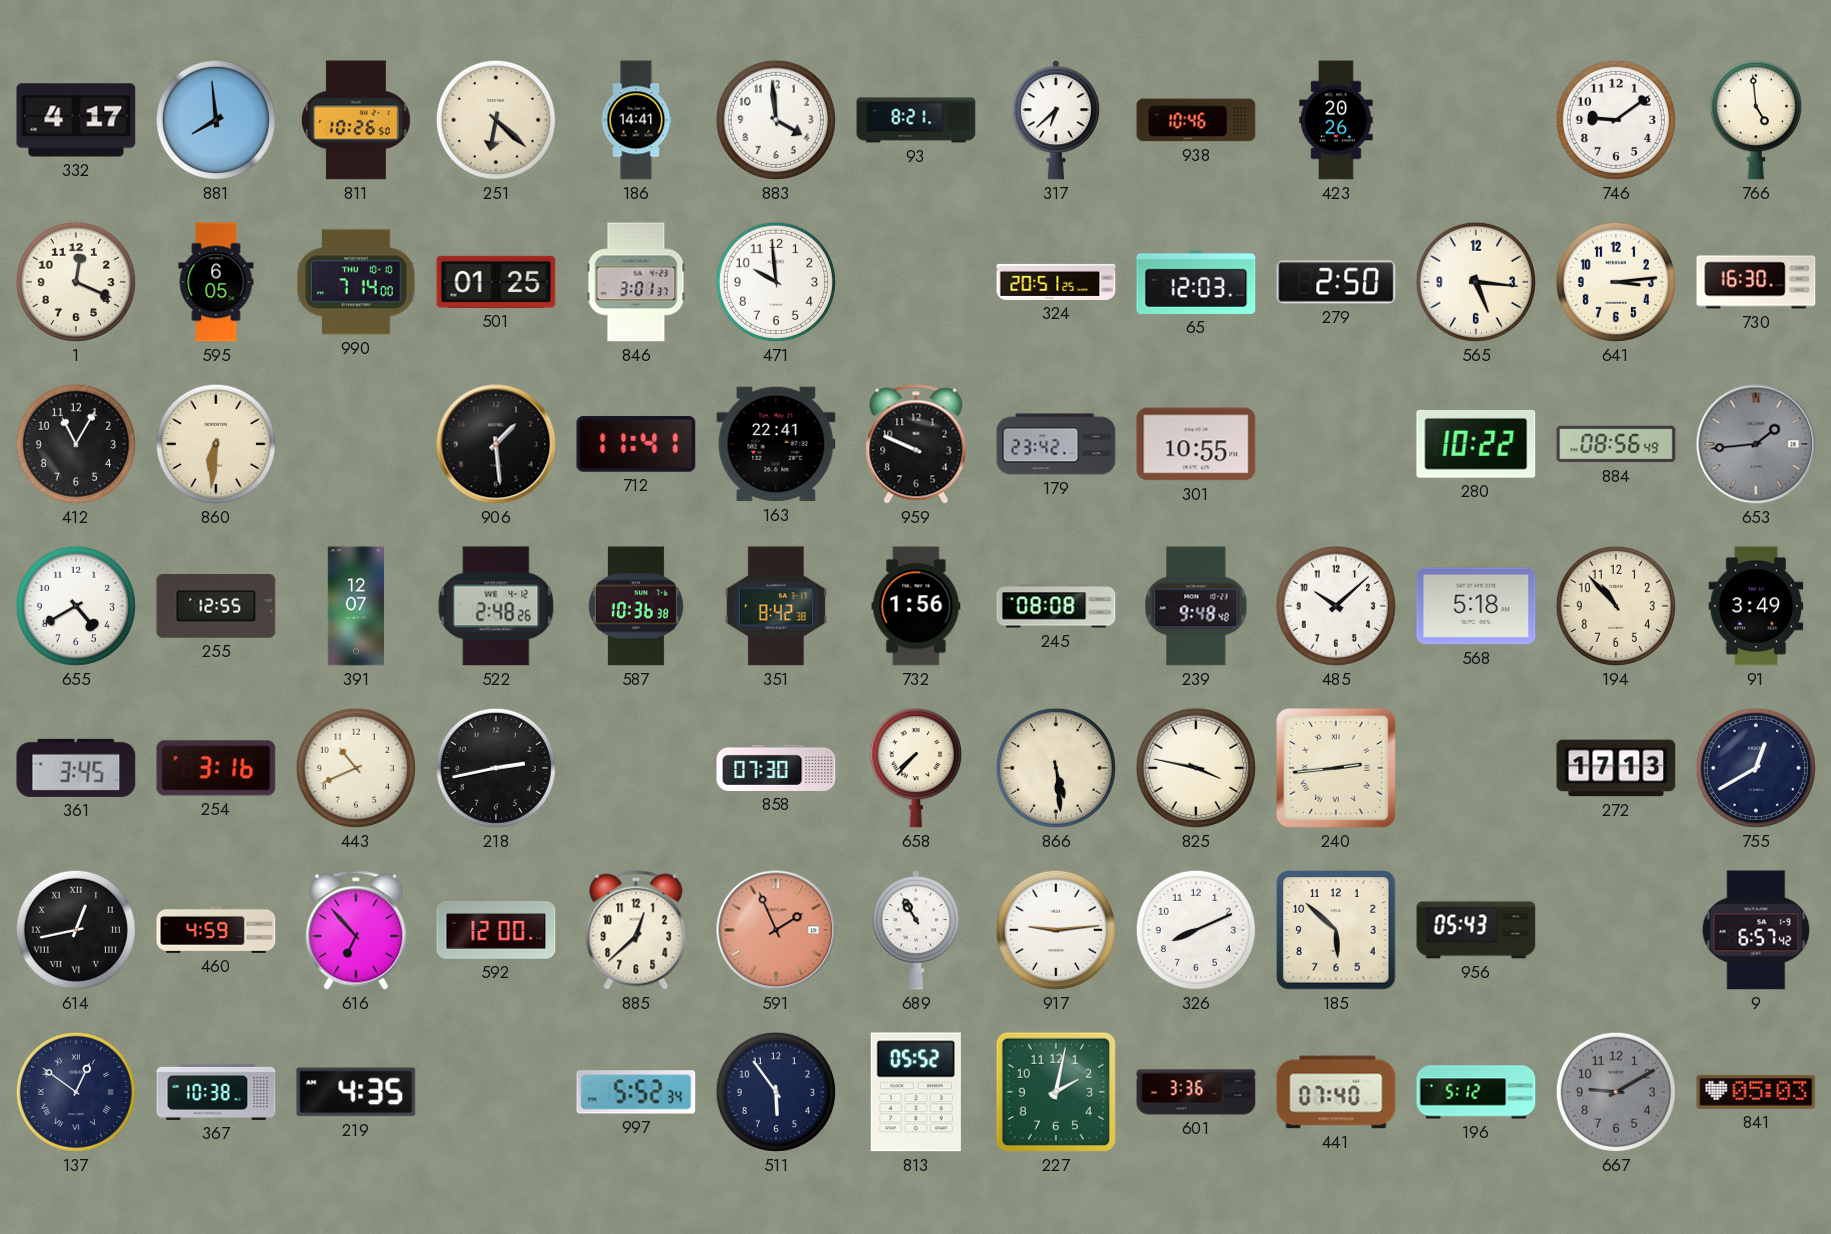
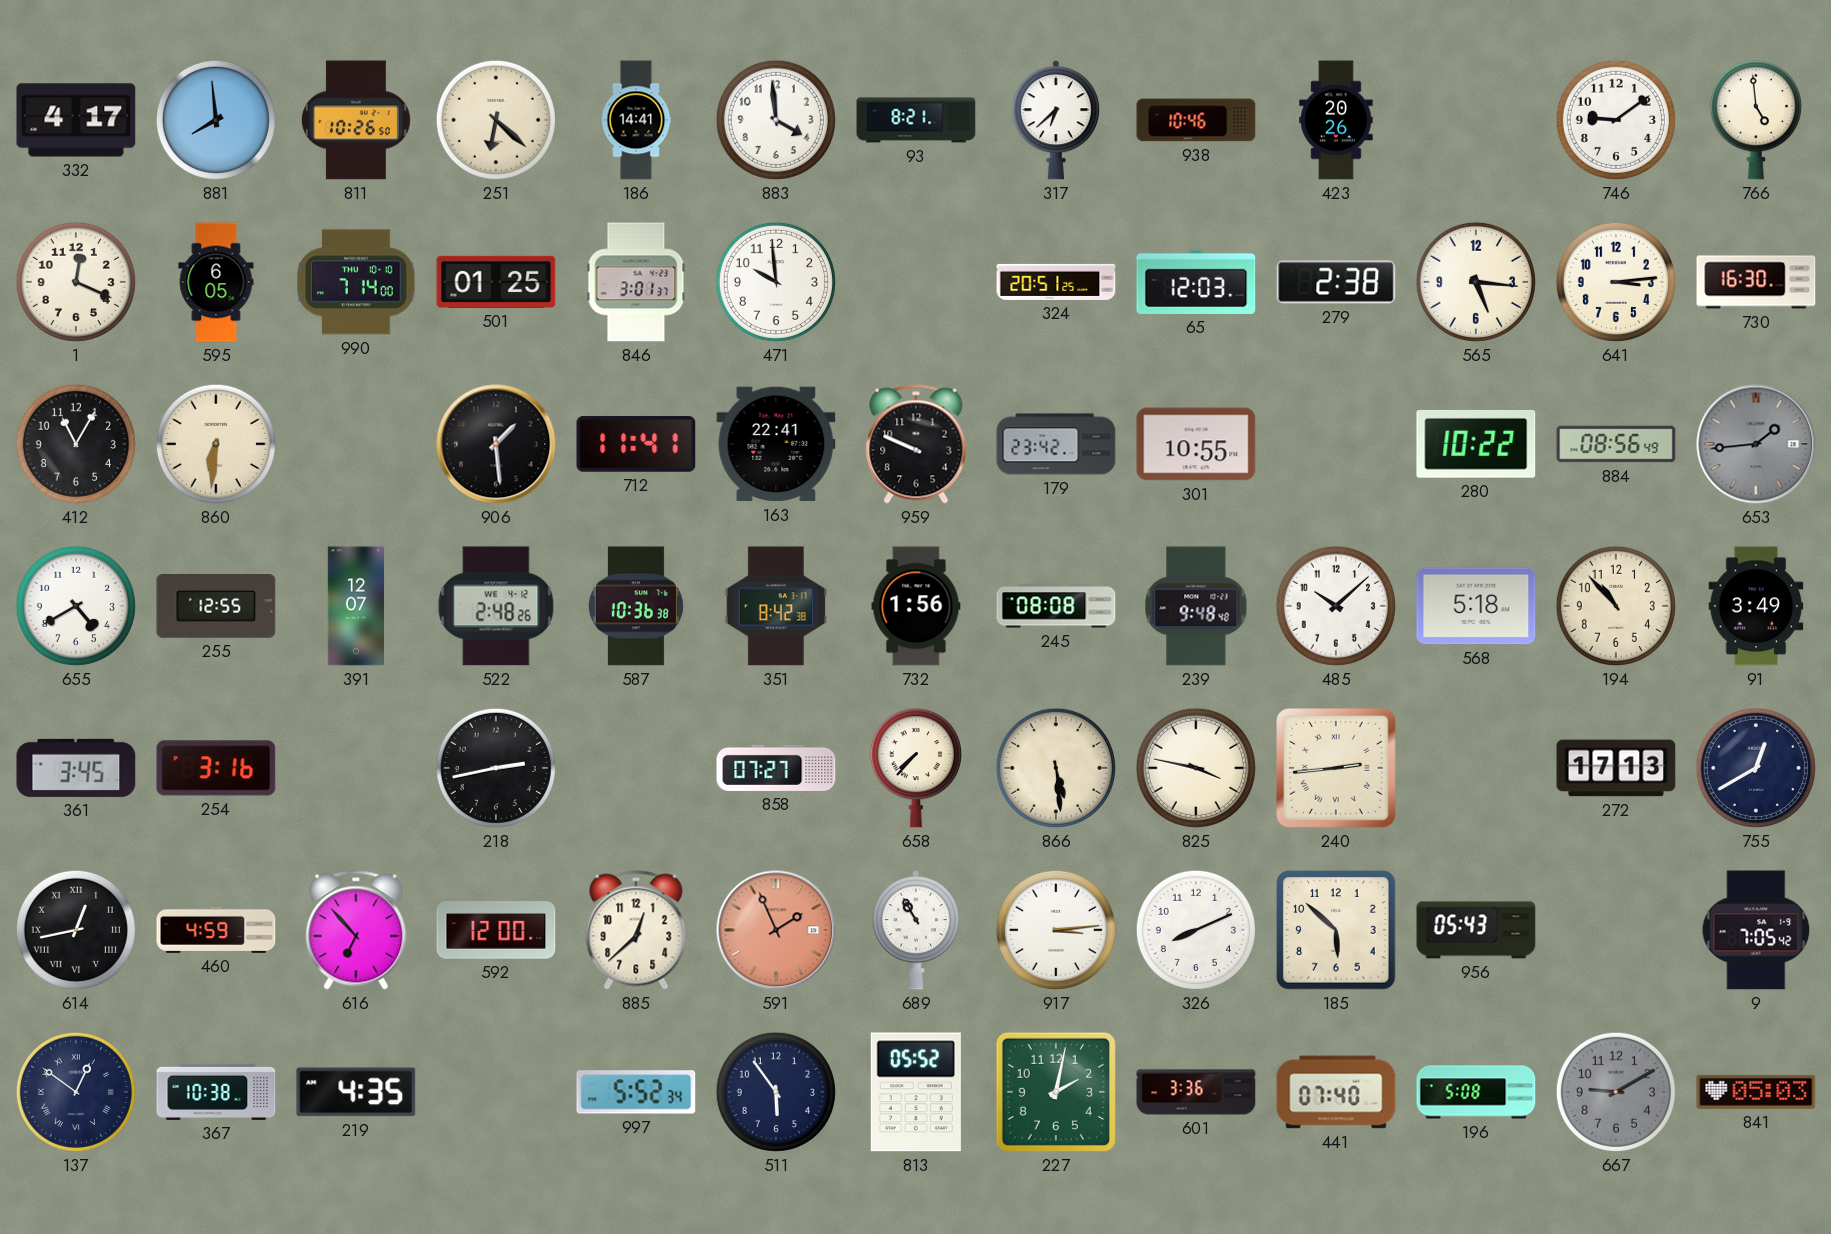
279: 2:50 -> 2:38 (1336, 282)
443: 10:41 -> none (356, 768)
858: 07:30 -> 07:27 (776, 768)
917: 9:14 -> 3:14 (1056, 930)
9: 6:57 -> 7:05 (1756, 930)
196: 5:12 -> 5:08 (1476, 1092)
